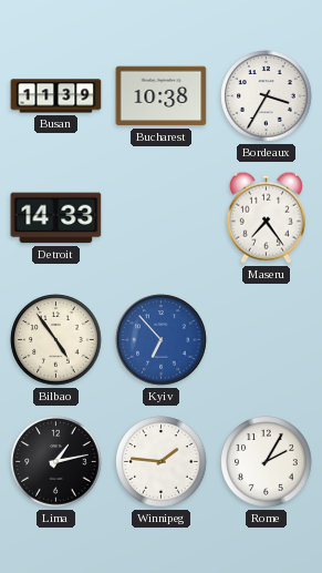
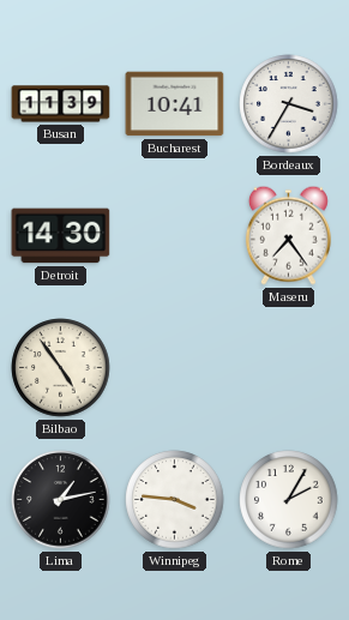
Bucharest: 10:38 -> 10:41 (175, 104)
Detroit: 14:33 -> 14:30 (61, 236)
Kyiv: 6:53 -> none (162, 340)
Winnipeg: 1:46 -> 3:46 (175, 500)
